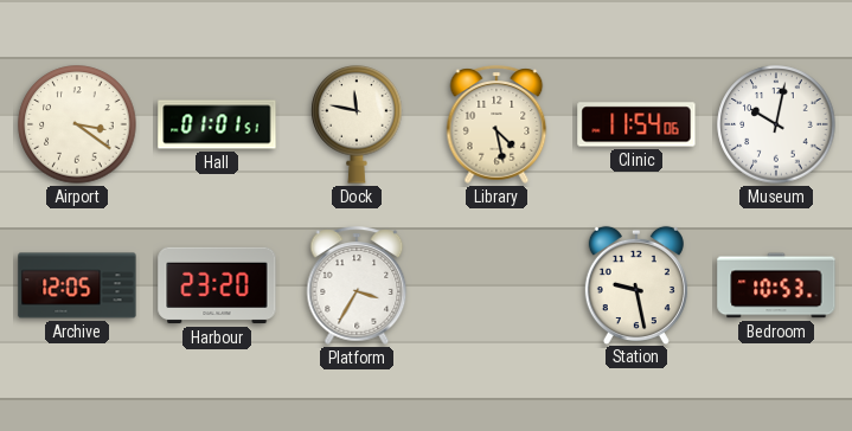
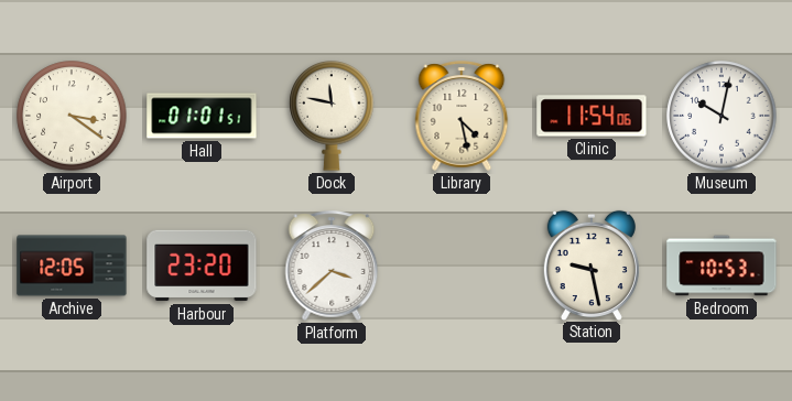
Platform: 3:35 -> 3:38 (332, 265)
